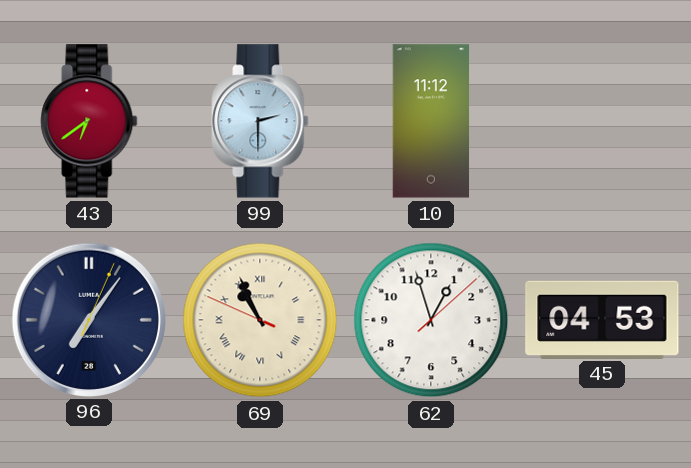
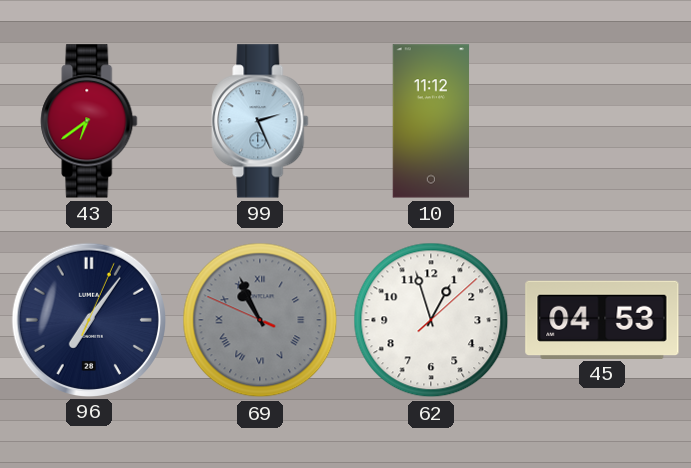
99: 2:30 -> 2:26 (260, 121)
69 dial: cream -> grey (260, 320)
